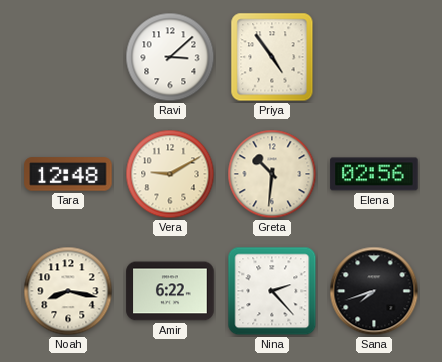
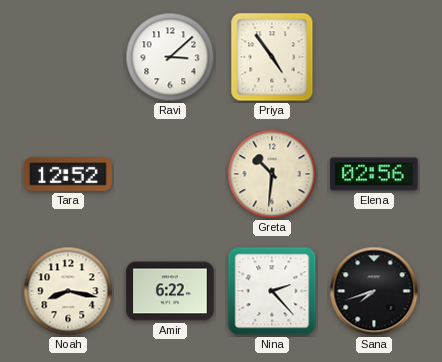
Tara: 12:48 -> 12:52 (68, 174)
Vera: 9:10 -> none (170, 174)
